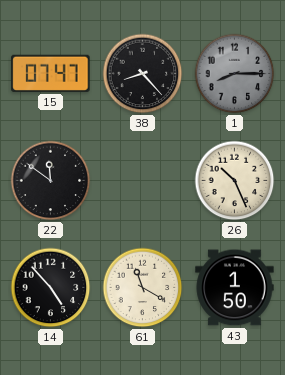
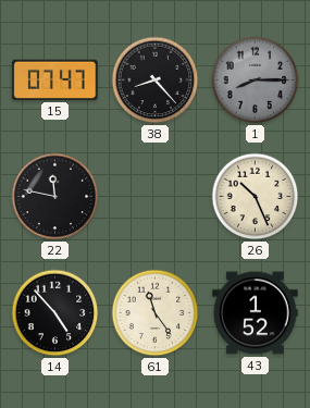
22: 11:51 -> 11:47 (55, 197)
61: 11:20 -> 11:24 (156, 313)
43: 1:50 -> 1:52 (256, 313)
